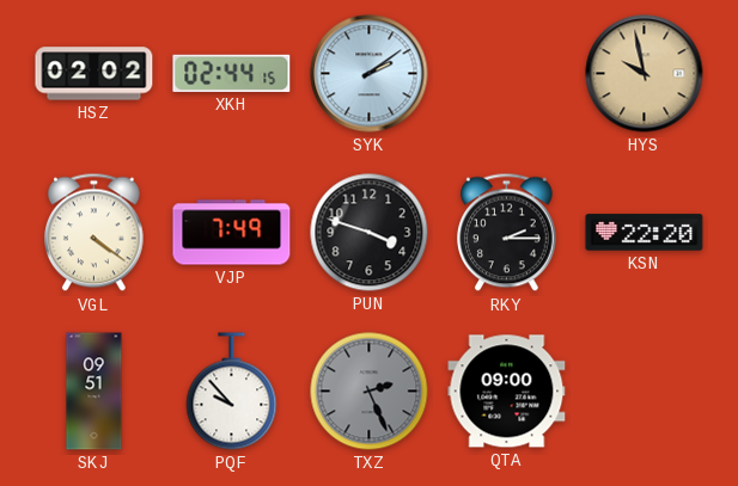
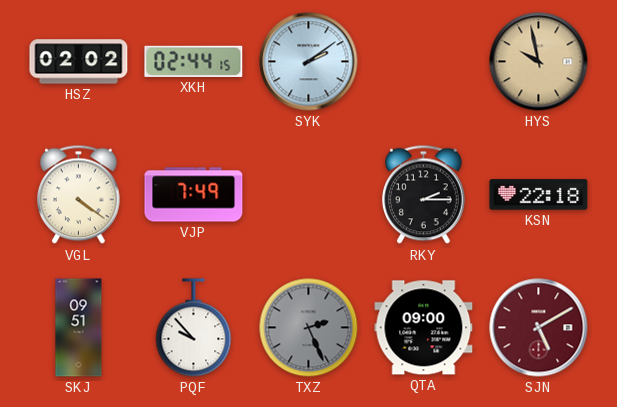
PUN: 3:48 -> none (370, 233)
KSN: 22:20 -> 22:18 (539, 195)
SJN: none -> 5:10 (539, 328)
